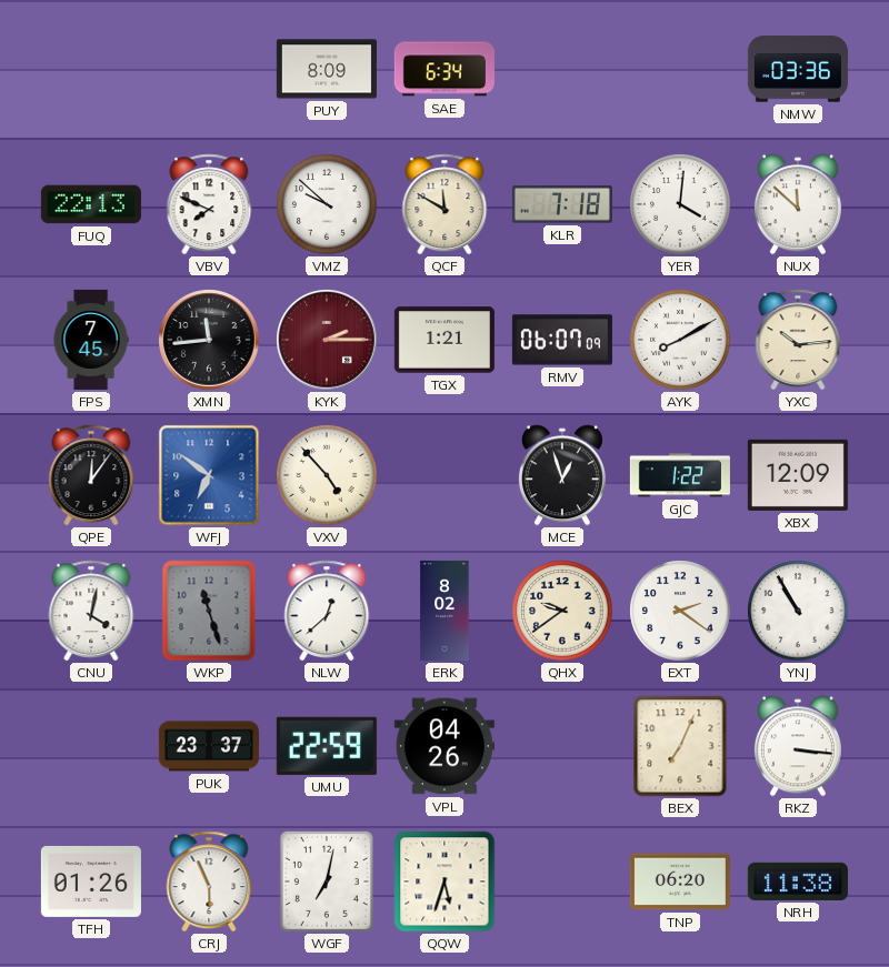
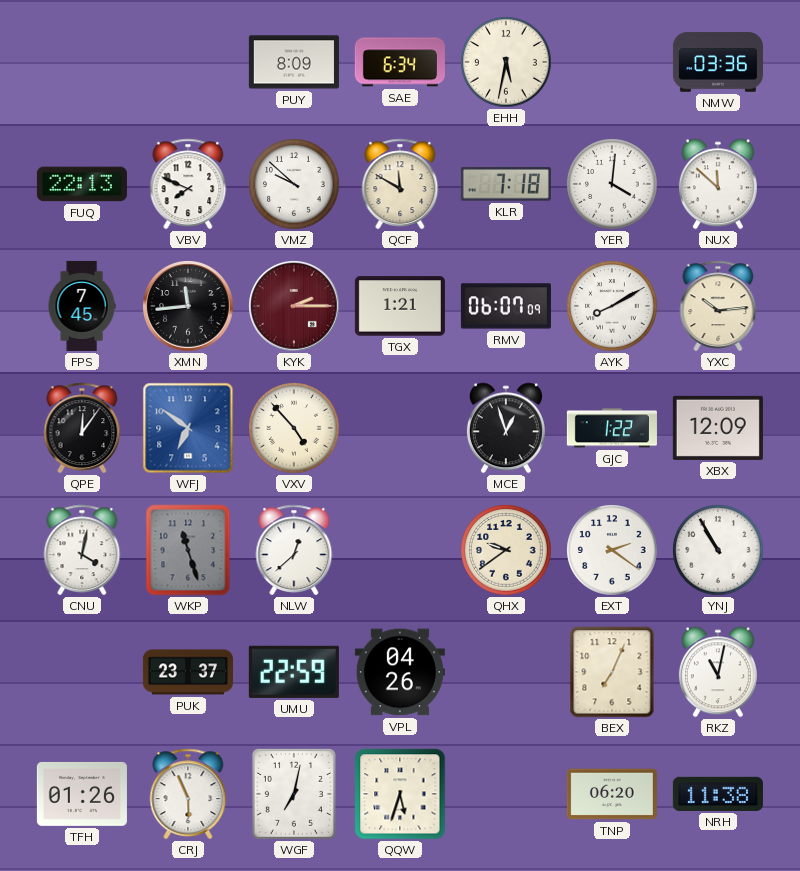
EHH: none -> 5:32 (506, 62)
ERK: 8:02 -> none (444, 611)
RKZ: 3:16 -> 11:02 (718, 672)
